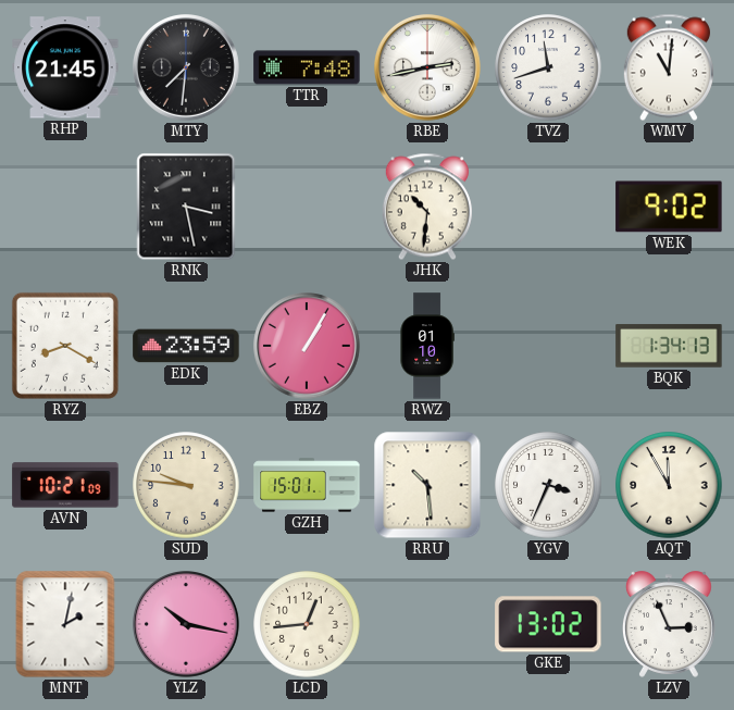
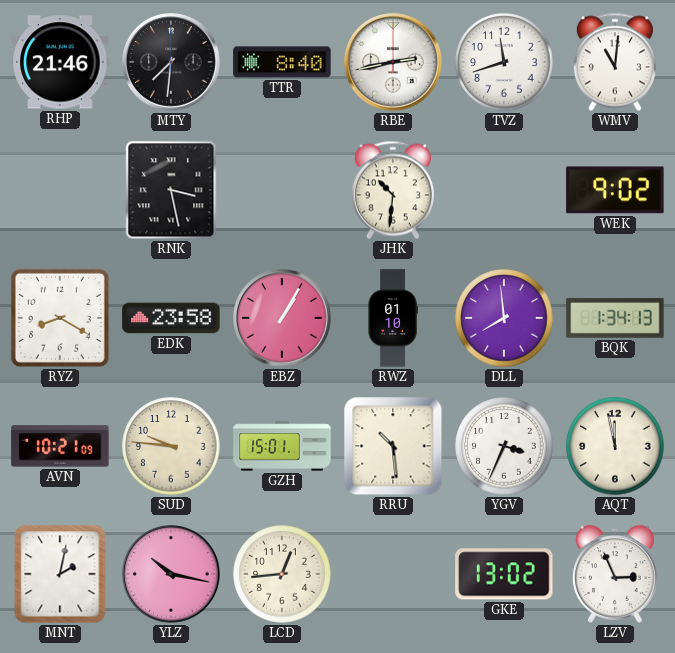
RHP: 21:45 -> 21:46 (60, 62)
TTR: 7:48 -> 8:40 (282, 62)
EDK: 23:59 -> 23:58 (171, 318)
DLL: none -> 7:59 (504, 318)
AQT: 11:55 -> 11:58 (615, 446)
